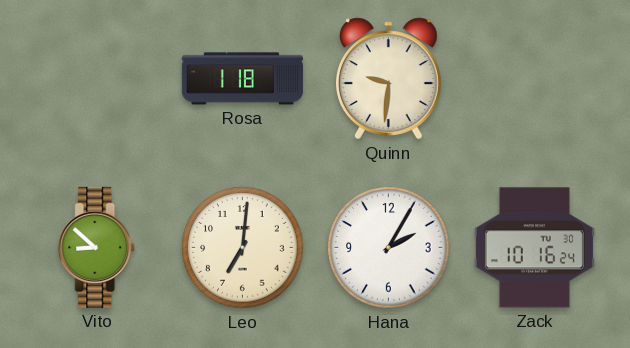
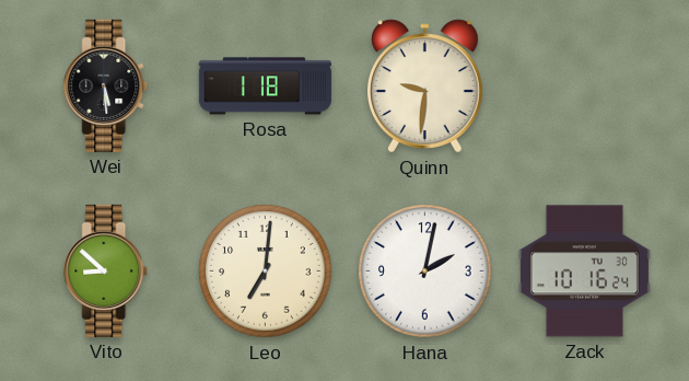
Wei: none -> 5:29 (106, 85)
Hana: 2:05 -> 2:02 (425, 272)
